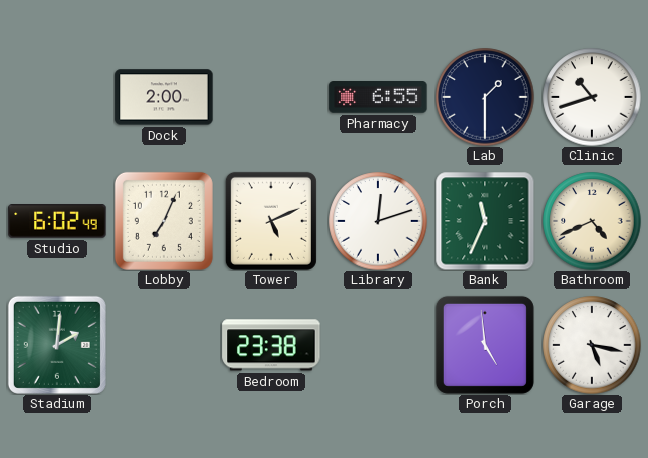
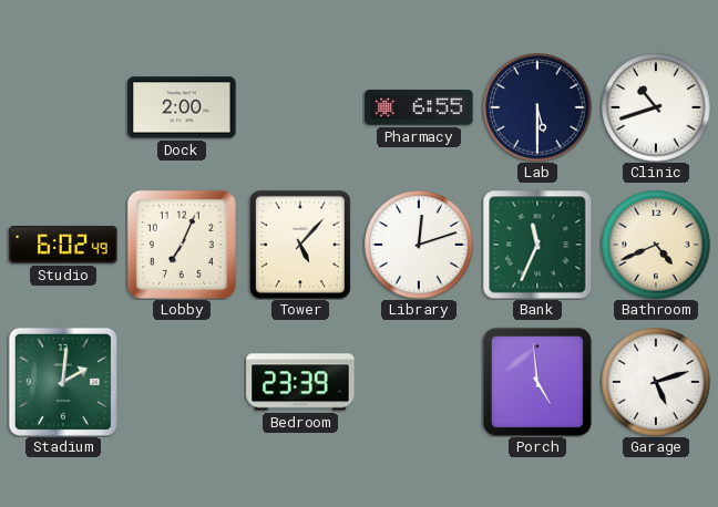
Lab: 1:30 -> 5:30 (537, 107)
Tower: 5:11 -> 5:07 (300, 245)
Bedroom: 23:38 -> 23:39 (300, 382)
Garage: 5:17 -> 5:12 (656, 382)
